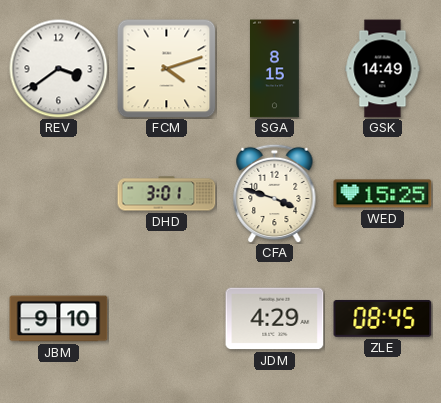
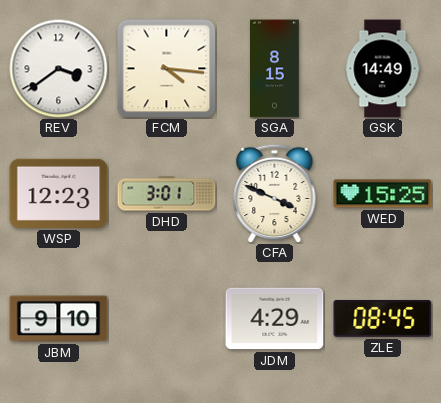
FCM: 4:12 -> 4:16 (166, 68)
WSP: none -> 12:23 (59, 193)
CFA: 3:48 -> 3:49 (275, 193)
